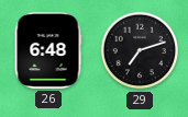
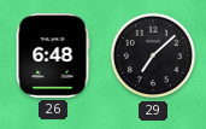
29: 7:12 -> 7:08 (153, 55)
